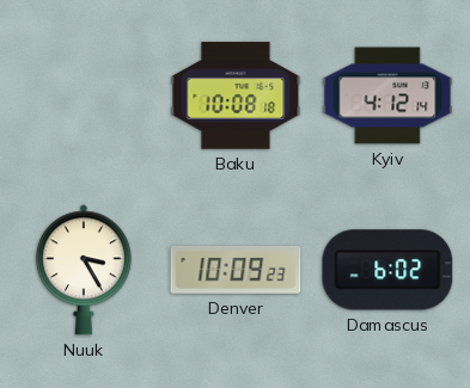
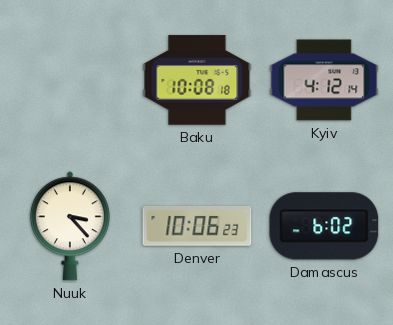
Nuuk: 3:25 -> 3:23 (70, 226)
Denver: 10:09 -> 10:06 (197, 226)
